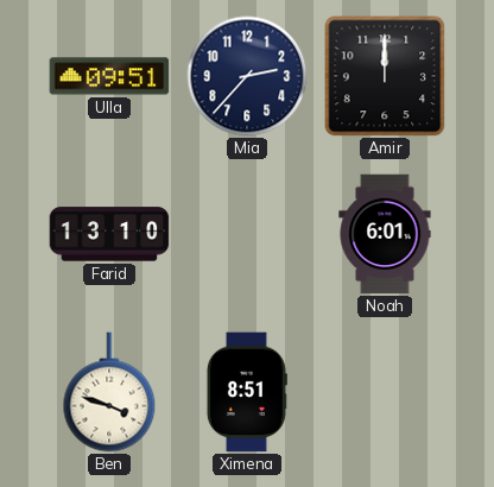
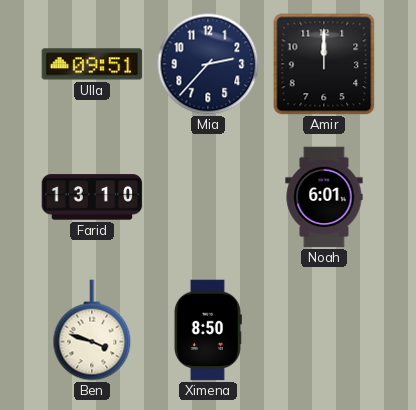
Ximena: 8:51 -> 8:50 (208, 330)
